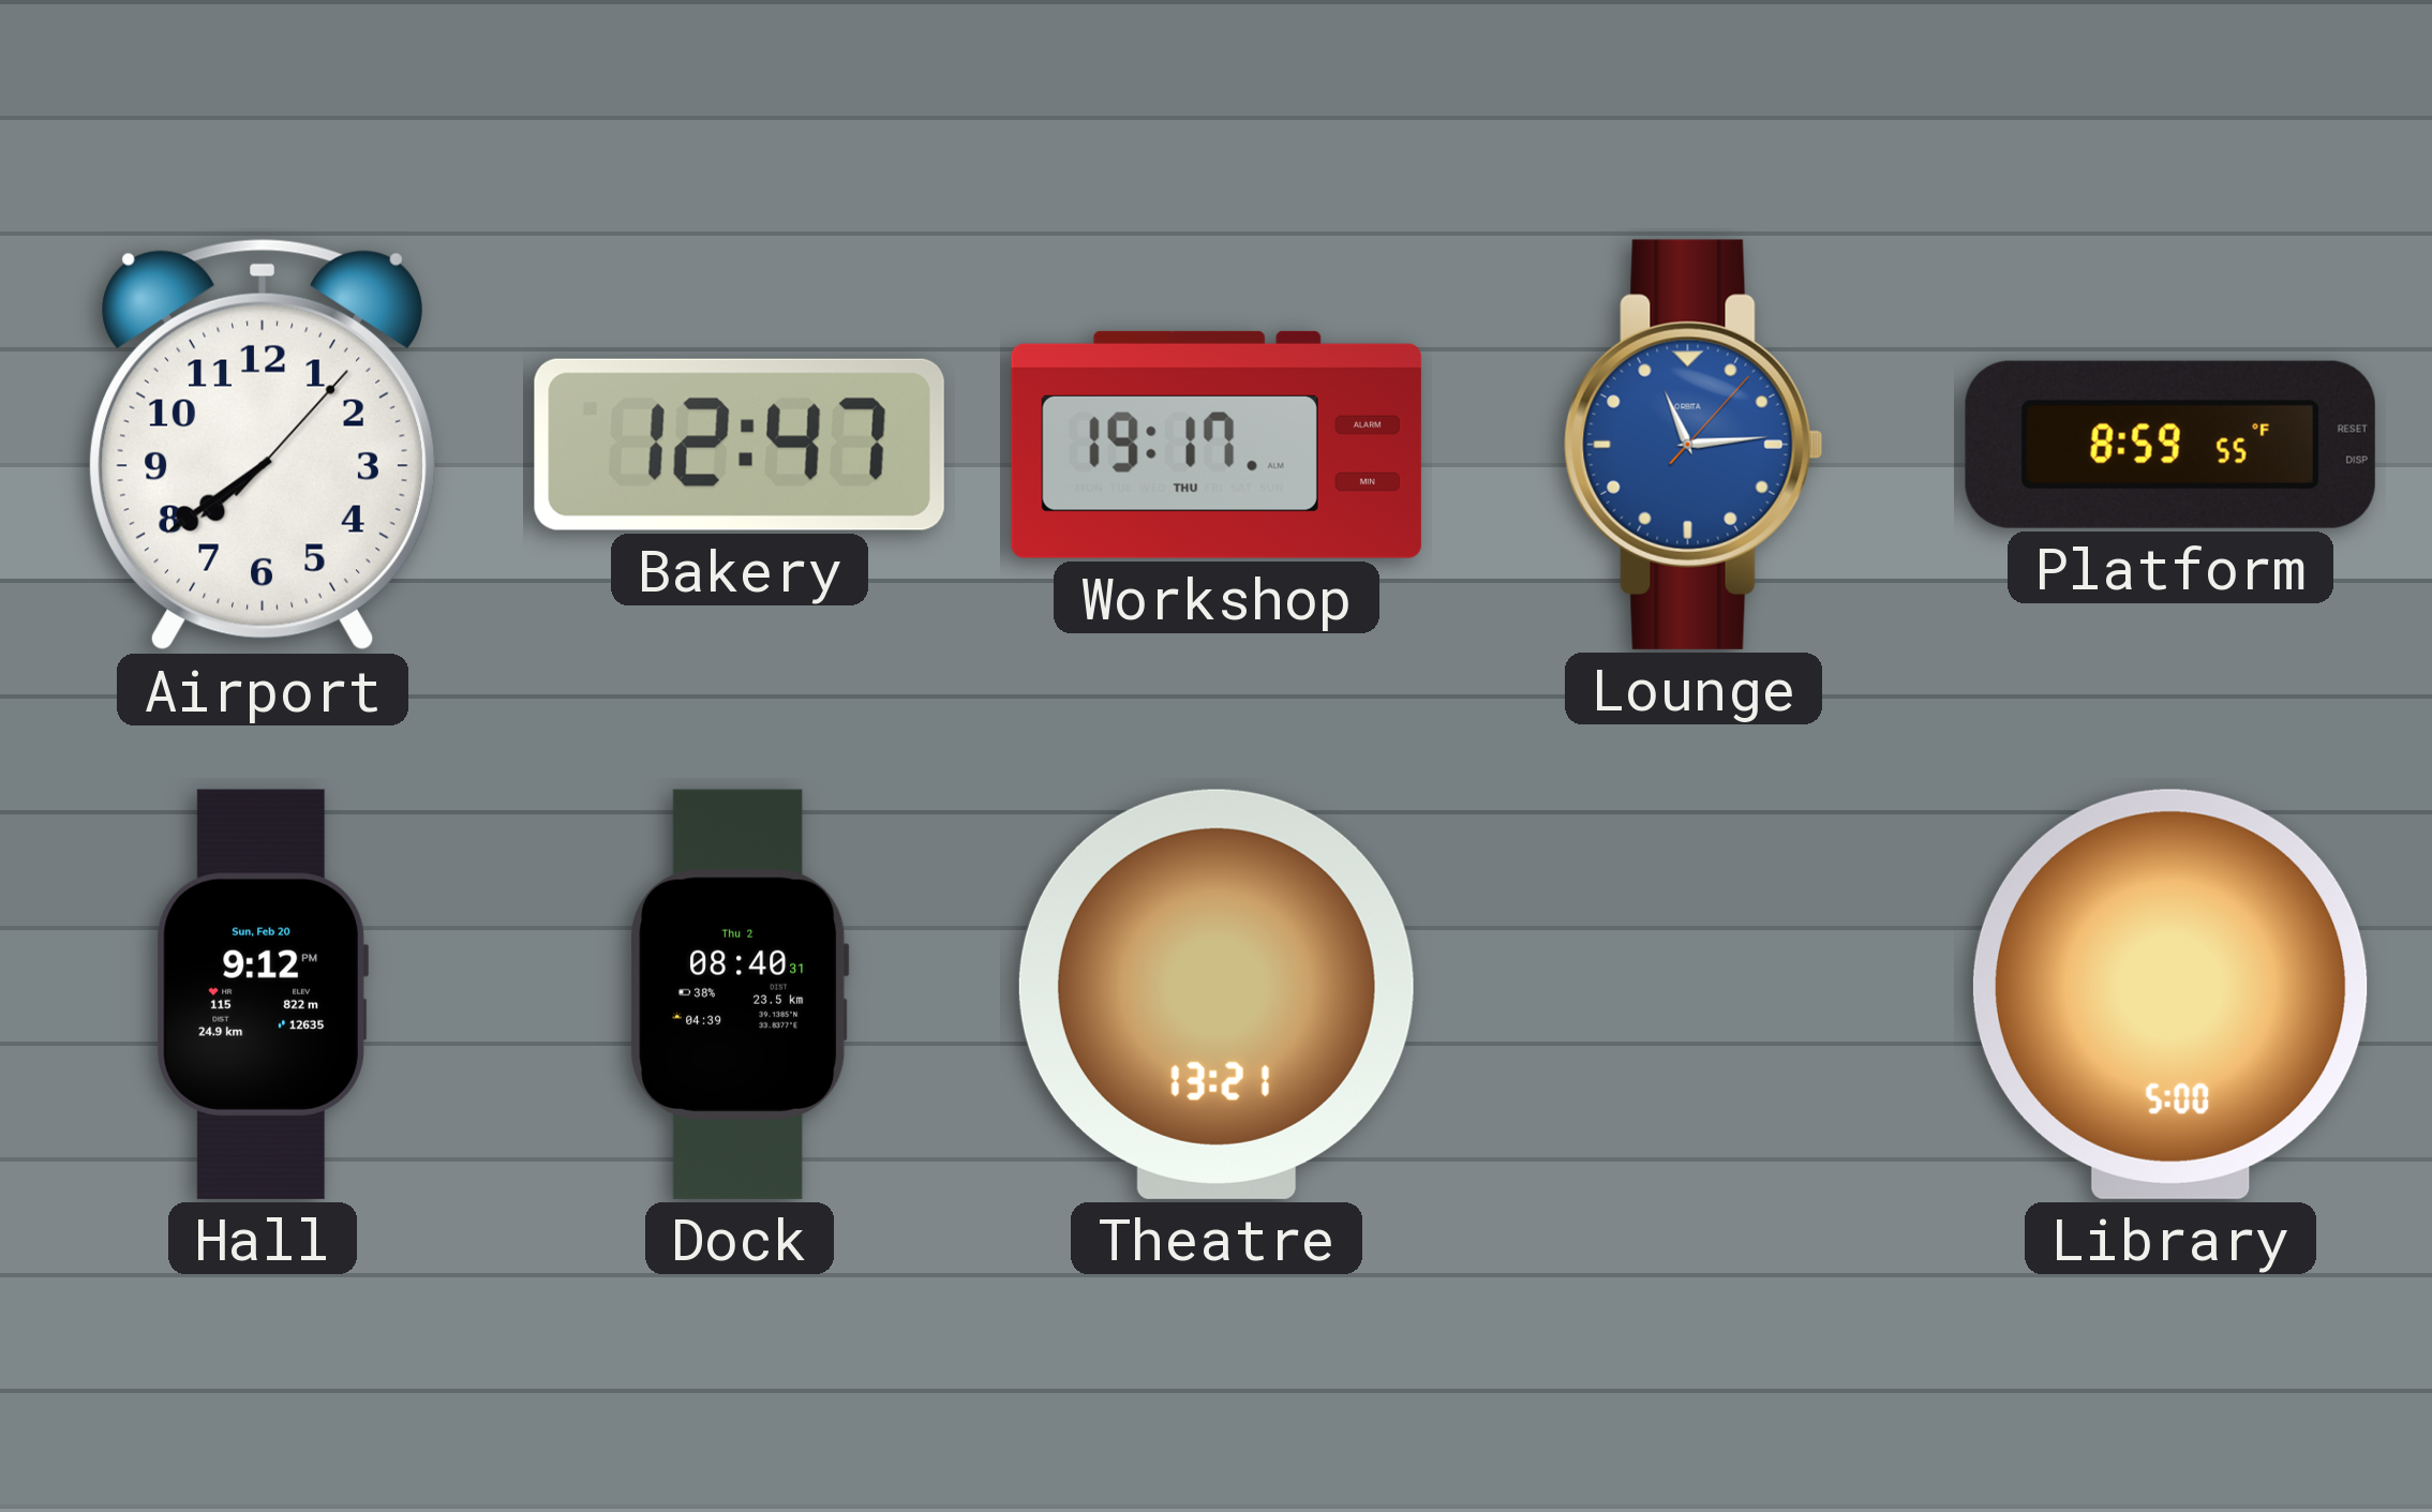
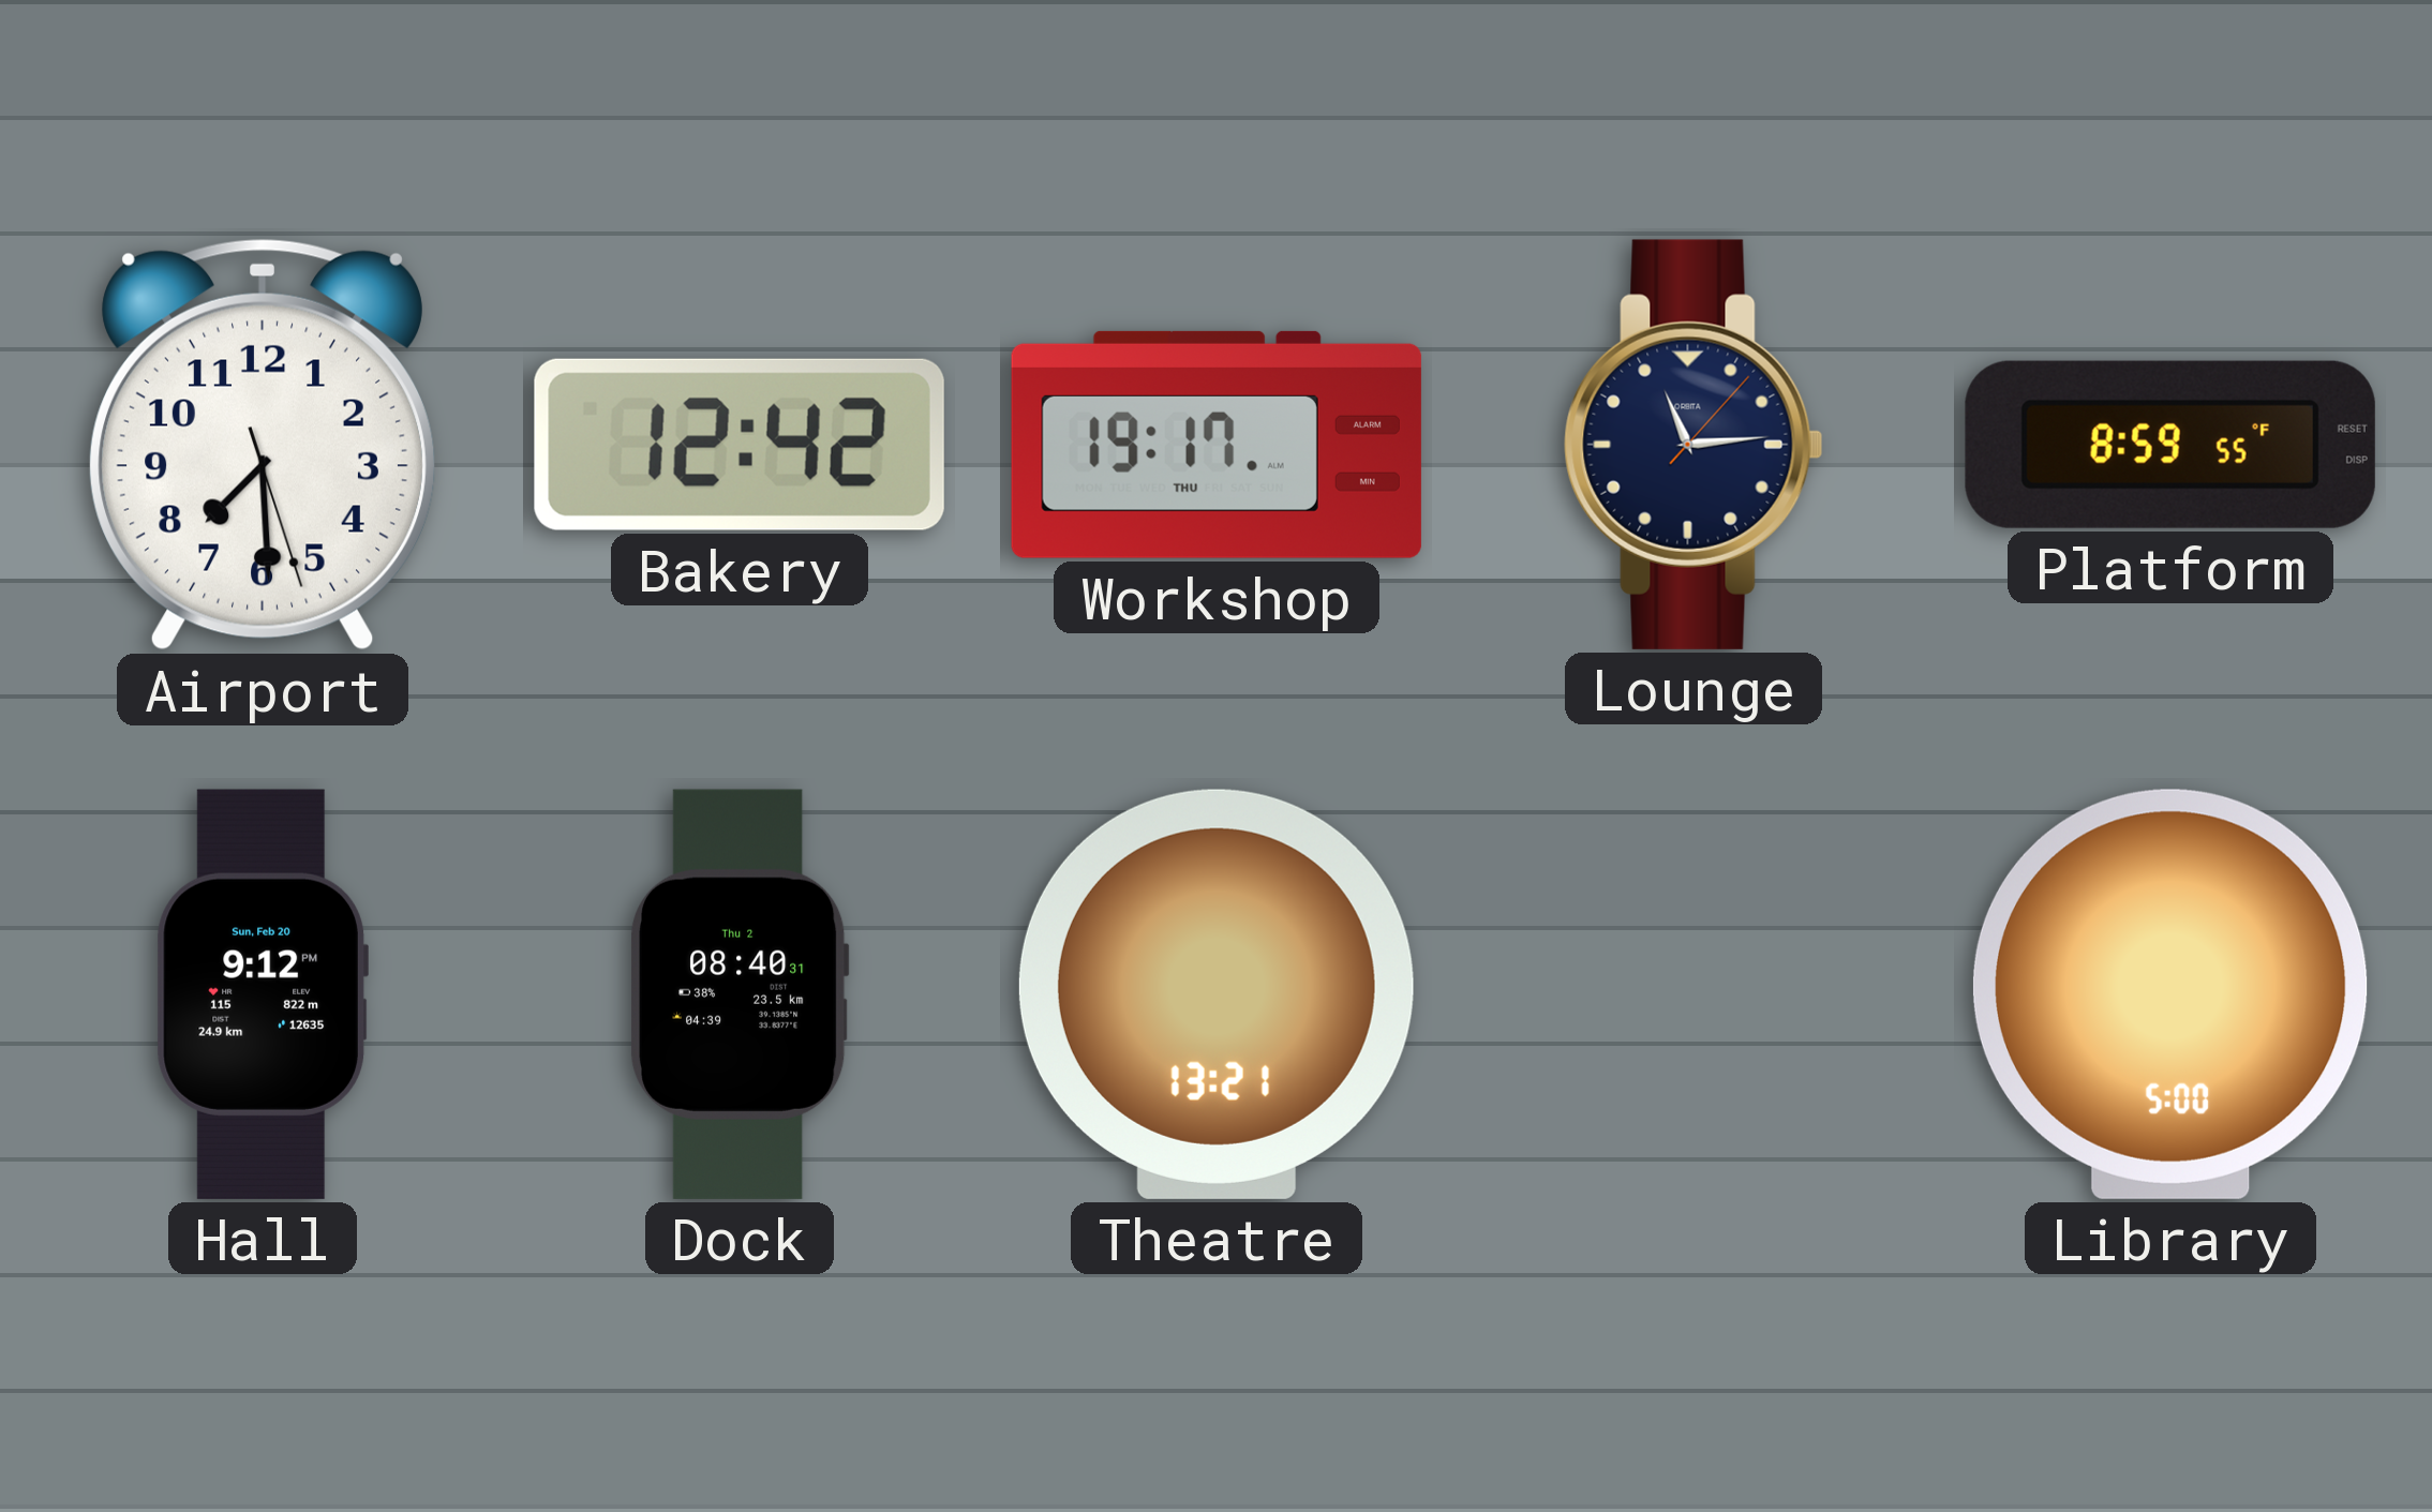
Airport: 7:39 -> 7:29 (262, 445)
Bakery: 12:47 -> 12:42 (740, 445)
Lounge dial: blue -> navy (1694, 445)
